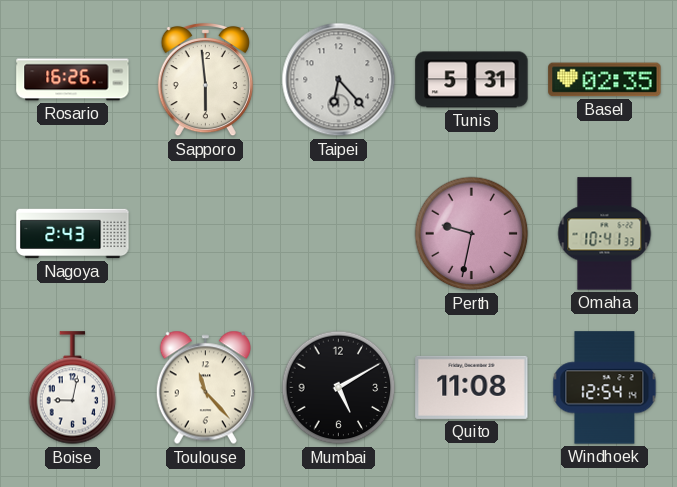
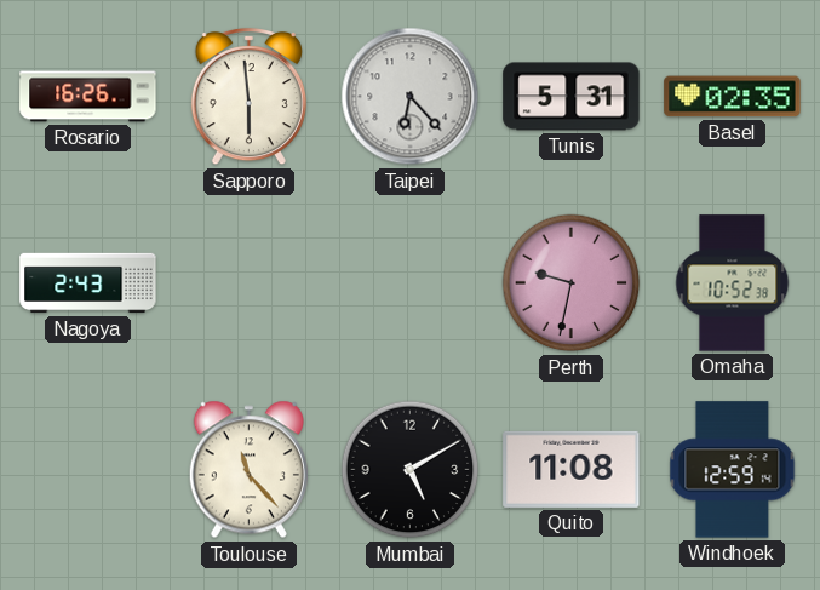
Omaha: 10:41 -> 10:52 (733, 283)
Boise: 9:02 -> none (73, 388)
Windhoek: 12:54 -> 12:59 (733, 470)
